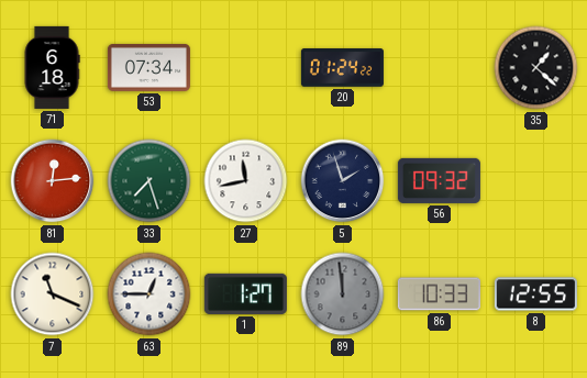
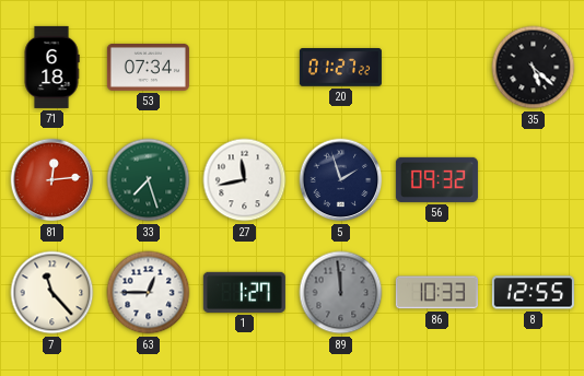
20: 01:24 -> 01:27 (340, 68)
35: 1:22 -> 5:22 (534, 68)
7: 11:19 -> 11:23 (52, 293)
